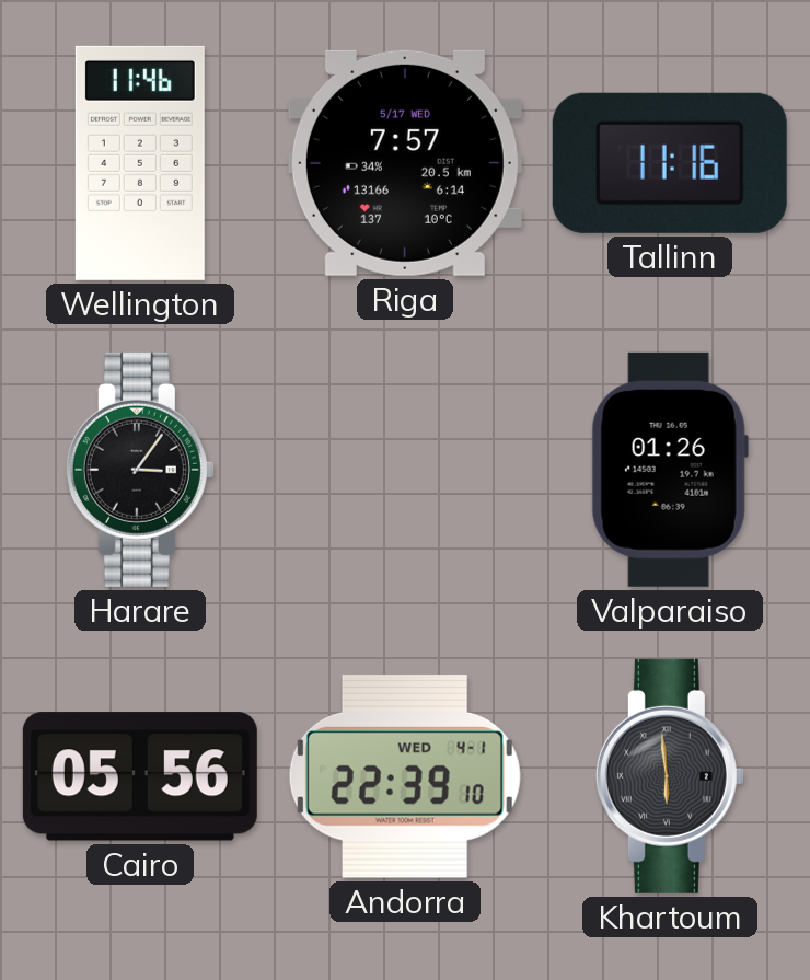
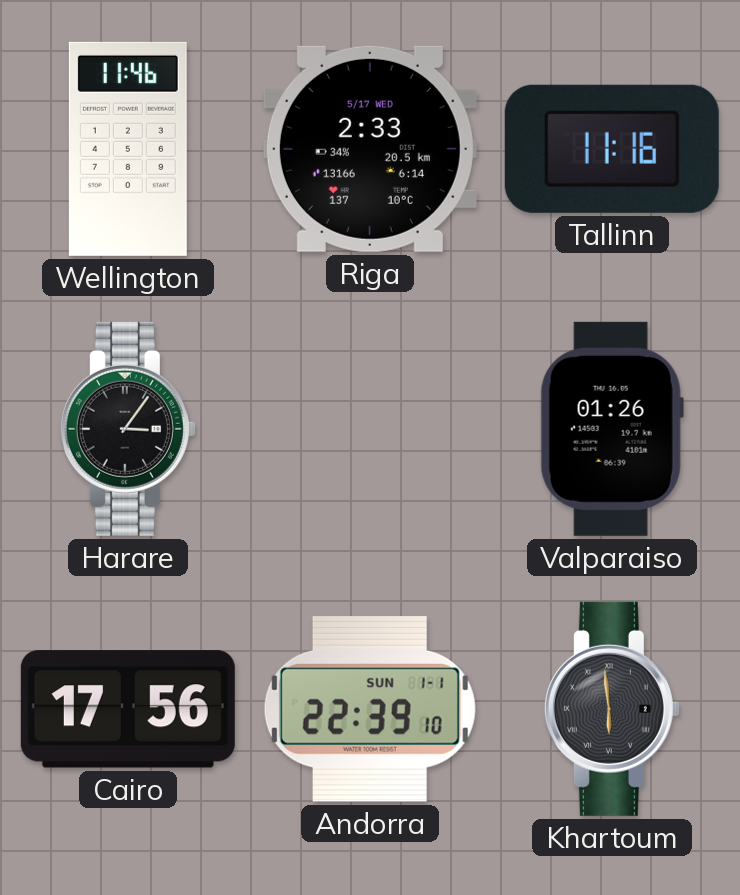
Riga: 7:57 -> 2:33 (370, 149)
Cairo: 05:56 -> 17:56 (128, 709)
Andorra date: WED 4-1 -> SUN 1-1 (370, 709)
